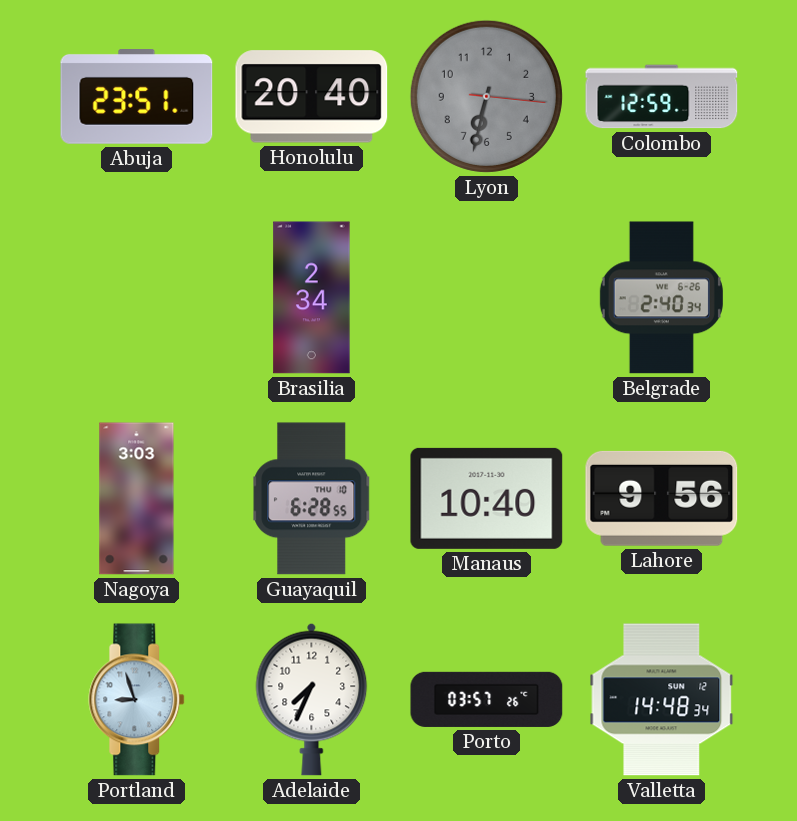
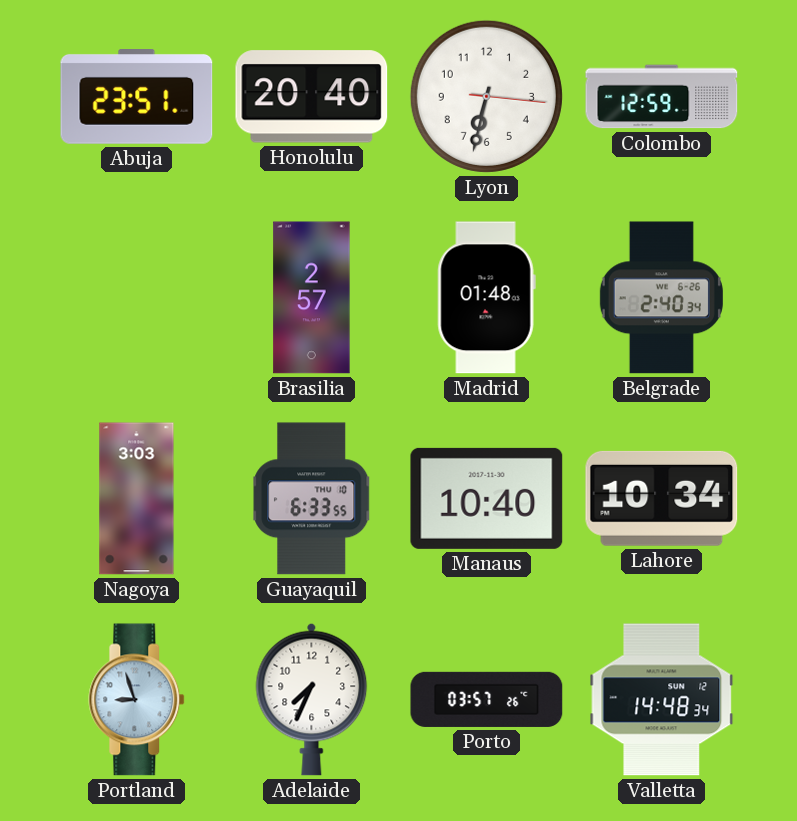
Lyon dial: grey -> white (486, 96)
Brasilia: 2:34 -> 2:57 (312, 298)
Madrid: none -> 01:48 (486, 298)
Guayaquil: 6:28 -> 6:33 (312, 499)
Lahore: 9:56 -> 10:34 (662, 498)
